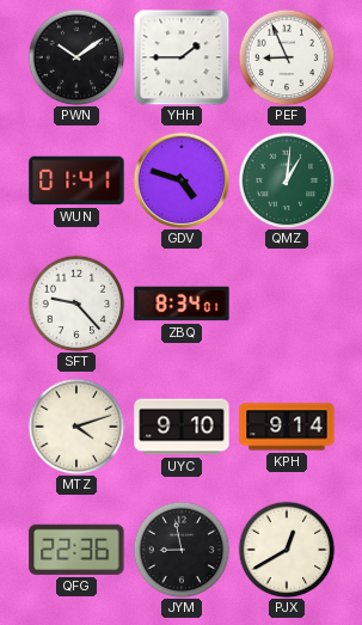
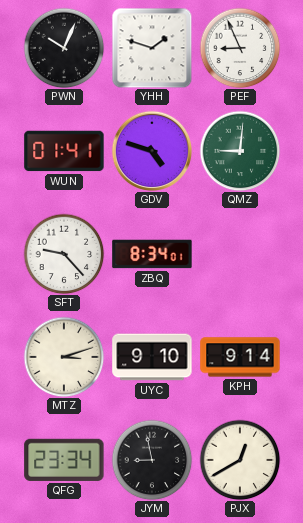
PWN: 10:09 -> 10:04 (64, 48)
YHH: 1:45 -> 1:48 (152, 48)
QMZ: 1:01 -> 9:01 (240, 151)
MTZ: 4:12 -> 3:12 (64, 357)
QFG: 22:36 -> 23:34 (64, 460)
